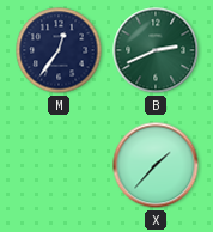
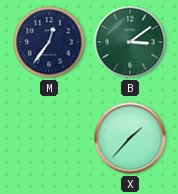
B: 2:41 -> 3:09 (130, 42)
